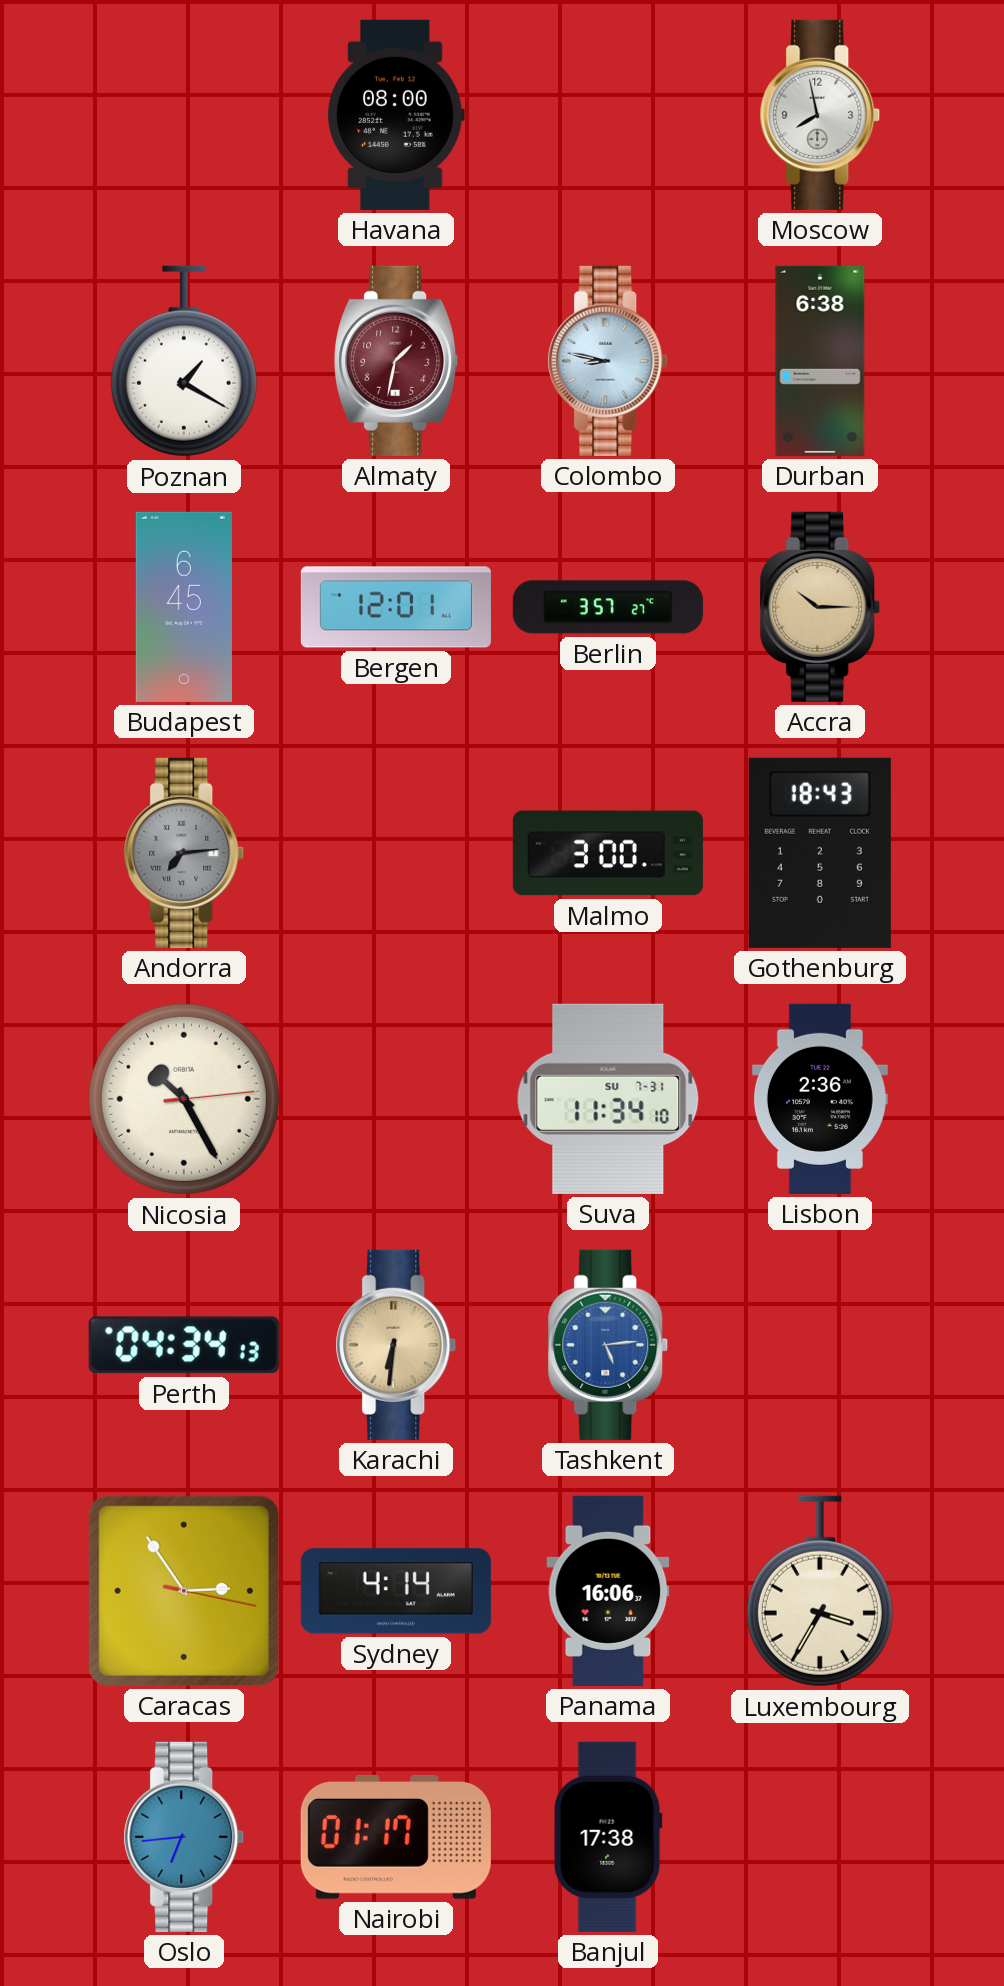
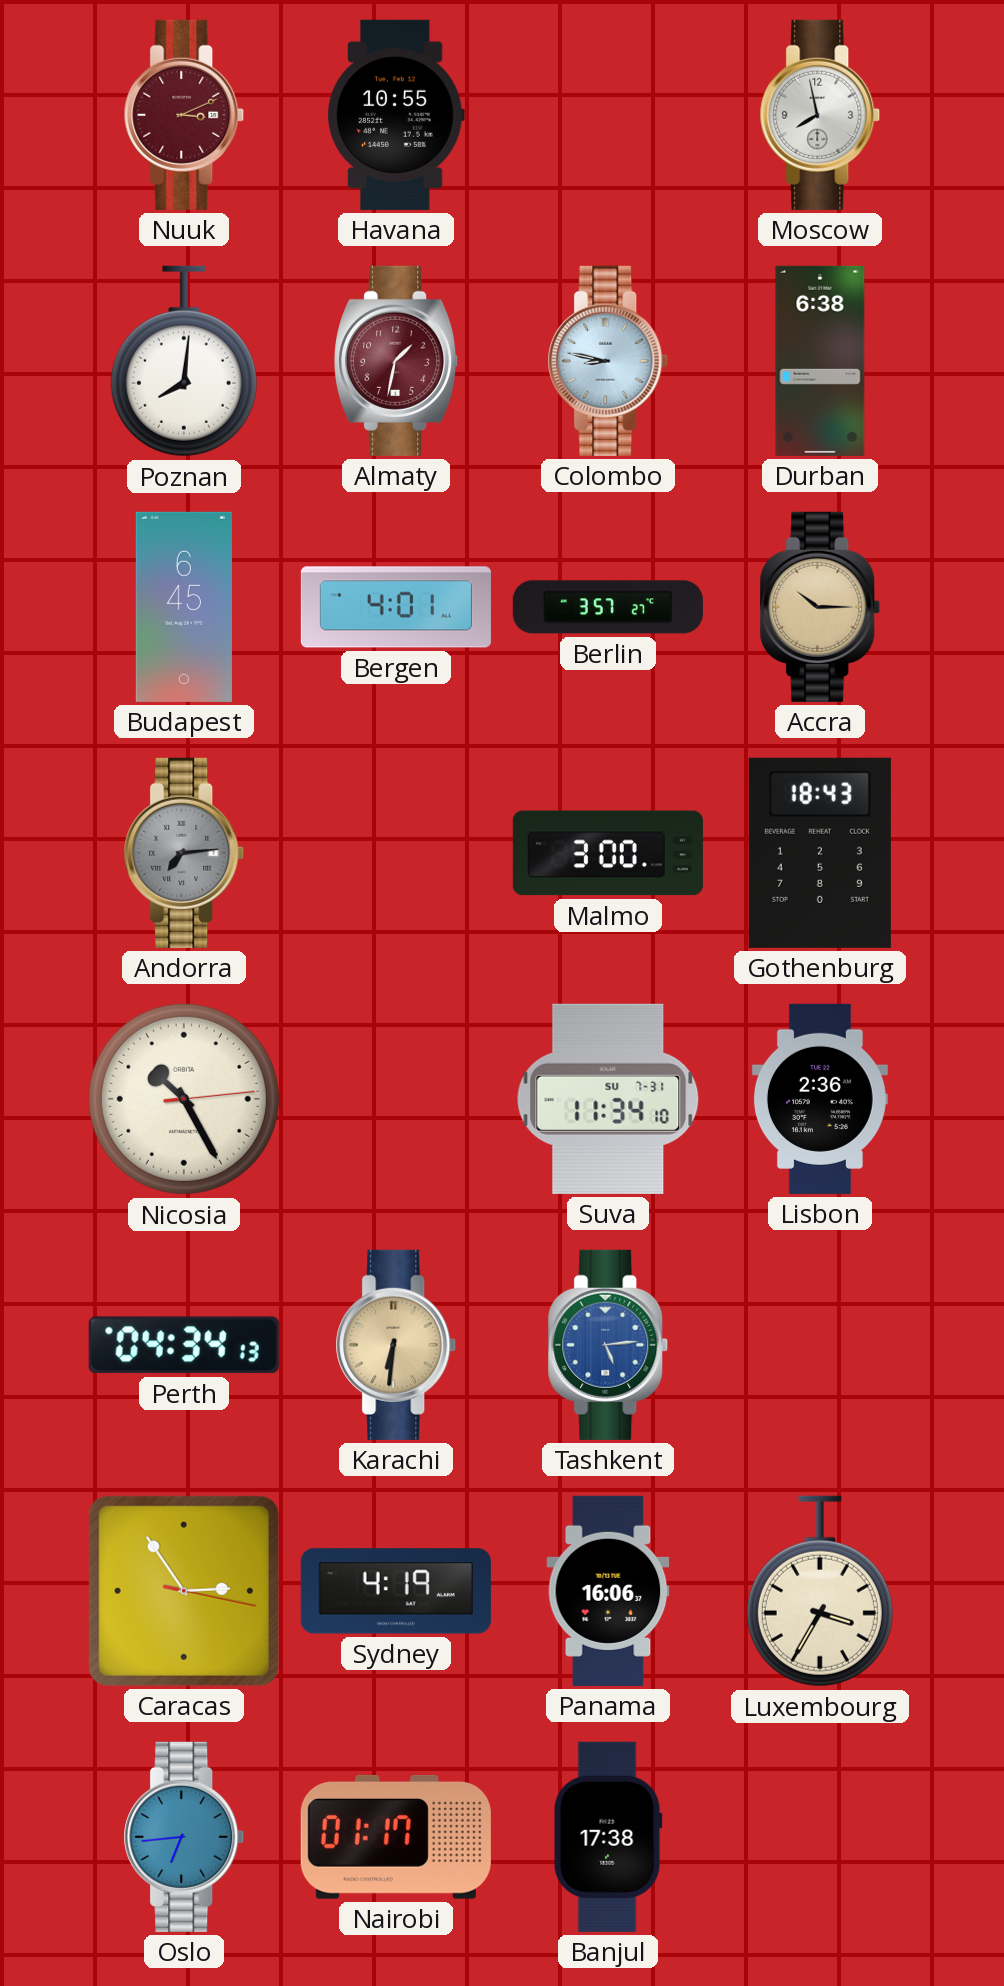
Nuuk: none -> 3:11 (184, 115)
Havana: 08:00 -> 10:55 (396, 115)
Poznan: 1:20 -> 8:01 (184, 361)
Bergen: 12:01 -> 4:01 (396, 607)
Sydney: 4:14 -> 4:19 (396, 1591)
